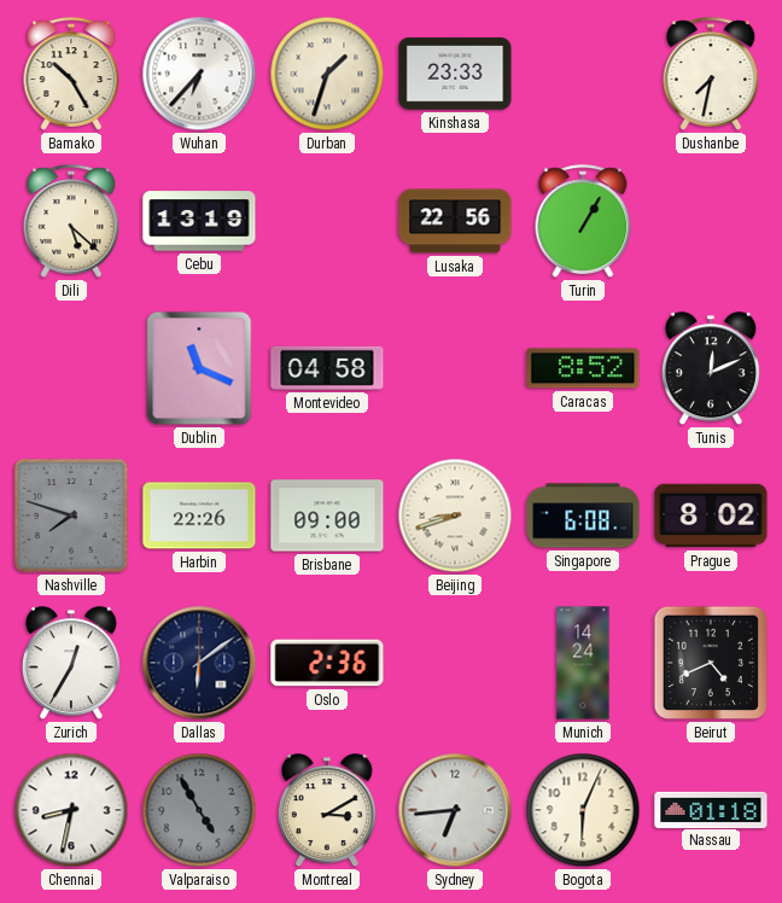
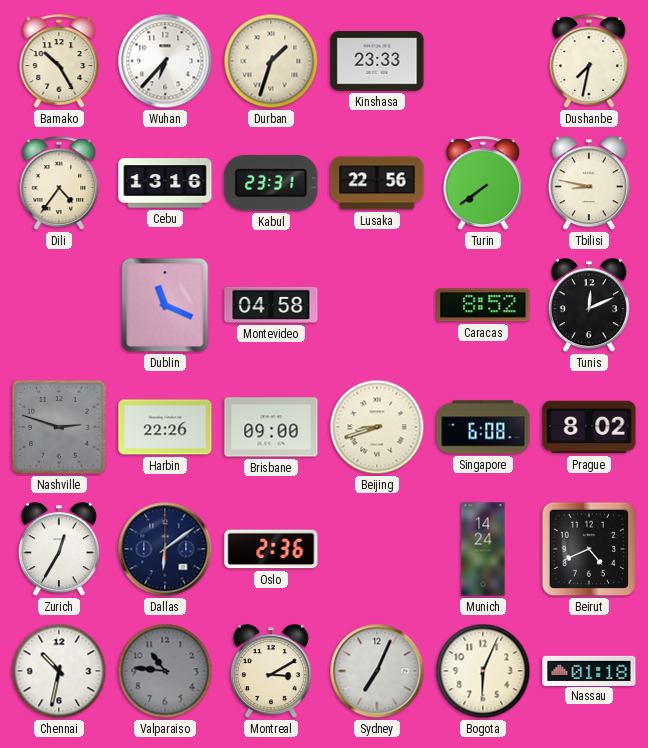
Dili: 5:22 -> 4:36 (59, 183)
Cebu: 13:19 -> 13:16 (165, 183)
Kabul: none -> 23:31 (271, 183)
Turin: 1:05 -> 7:39 (483, 183)
Tbilisi: none -> 8:47 (589, 184)
Nashville: 7:48 -> 2:48 (59, 427)
Chennai: 8:32 -> 10:32 (59, 671)
Valparaiso: 4:55 -> 10:46 (165, 671)
Sydney: 6:44 -> 7:04 (377, 671)
